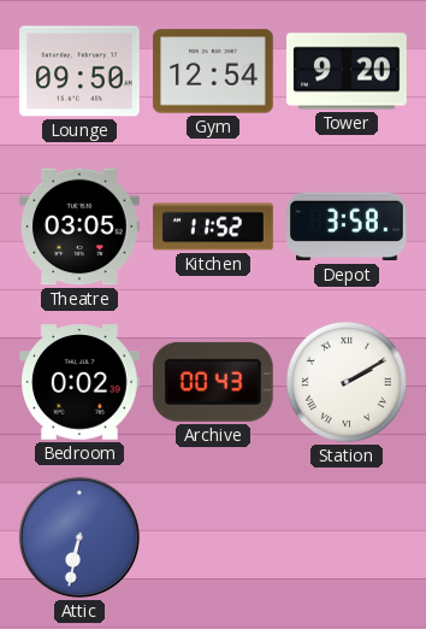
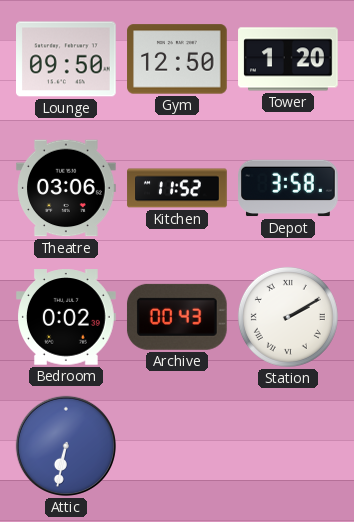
Gym: 12:54 -> 12:50 (177, 59)
Tower: 9:20 -> 1:20 (288, 59)
Theatre: 03:05 -> 03:06 (66, 188)
